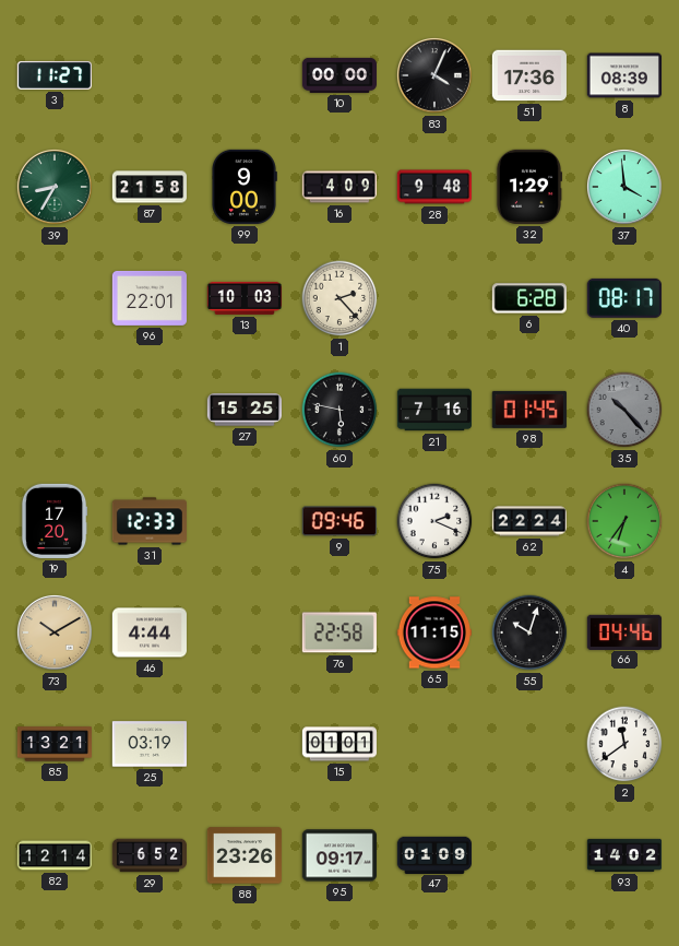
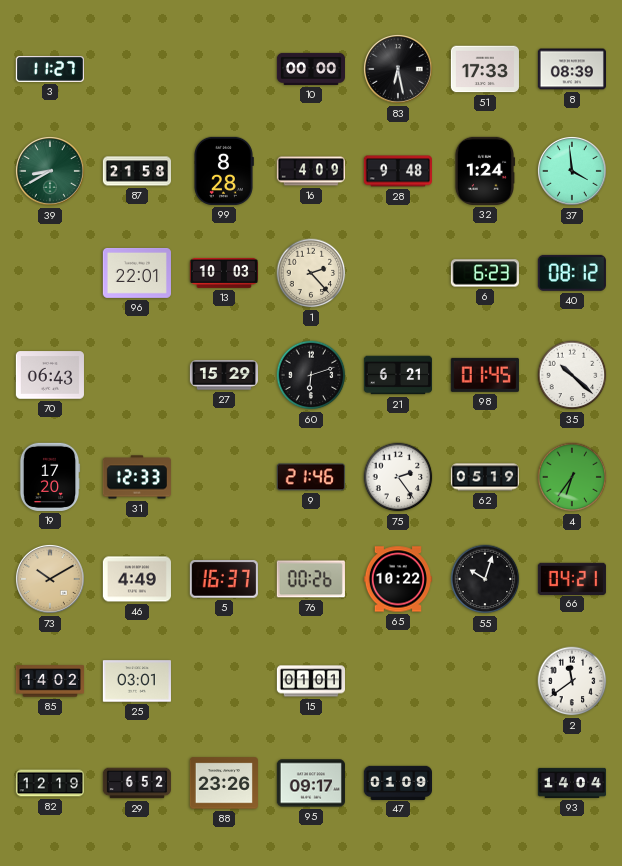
83: 4:04 -> 6:28 (398, 69)
51: 17:36 -> 17:33 (485, 69)
39: 8:35 -> 8:40 (50, 171)
99: 9:00 -> 8:28 (224, 171)
32: 1:29 -> 1:24 (485, 171)
6: 6:28 -> 6:23 (485, 273)
40: 08:17 -> 08:12 (572, 273)
70: none -> 06:43 (50, 375)
27: 15:25 -> 15:29 (223, 375)
60: 5:47 -> 6:12 (311, 375)
21: 7:16 -> 6:21 (397, 375)
35: 10:23 -> 10:22 (572, 375)
35 dial: grey -> white (572, 375)
9: 09:46 -> 21:46 (311, 477)
75: 2:19 -> 2:24 (398, 477)
62: 22:24 -> 05:19 (484, 477)
46: 4:44 -> 4:49 (137, 579)
5: none -> 16:37 (224, 580)
76: 22:58 -> 00:26 (311, 579)
65: 11:15 -> 10:22 (398, 579)
66: 04:46 -> 04:21 (572, 578)
85: 13:21 -> 14:02 (49, 681)
25: 03:19 -> 03:01 (137, 681)
82: 12:14 -> 12:19 (49, 783)
93: 14:02 -> 14:04 (571, 783)
